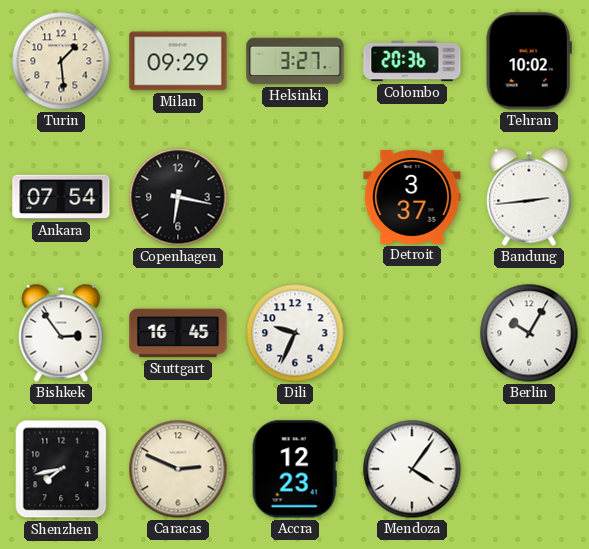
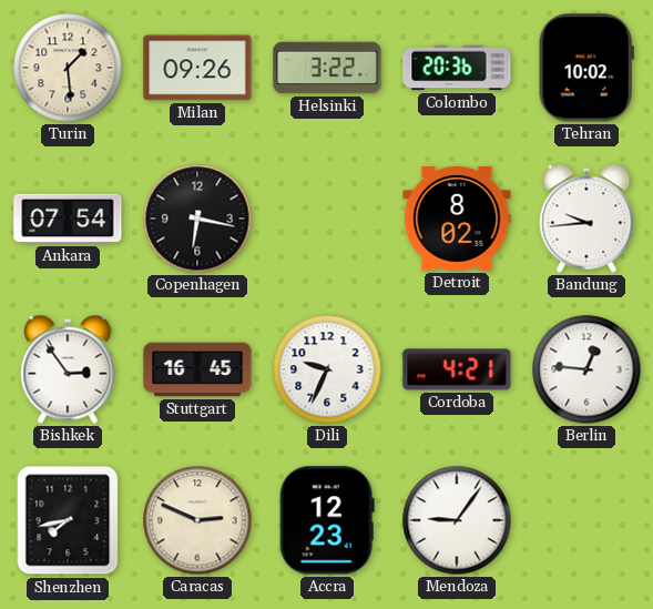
Milan: 09:29 -> 09:26 (197, 68)
Helsinki: 3:27 -> 3:22 (327, 68)
Detroit: 3:37 -> 8:02 (457, 219)
Bandung: 2:44 -> 9:44 (586, 219)
Cordoba: none -> 4:21 (457, 369)
Berlin: 10:05 -> 12:46 (586, 369)
Mendoza: 4:06 -> 9:06 (457, 520)
